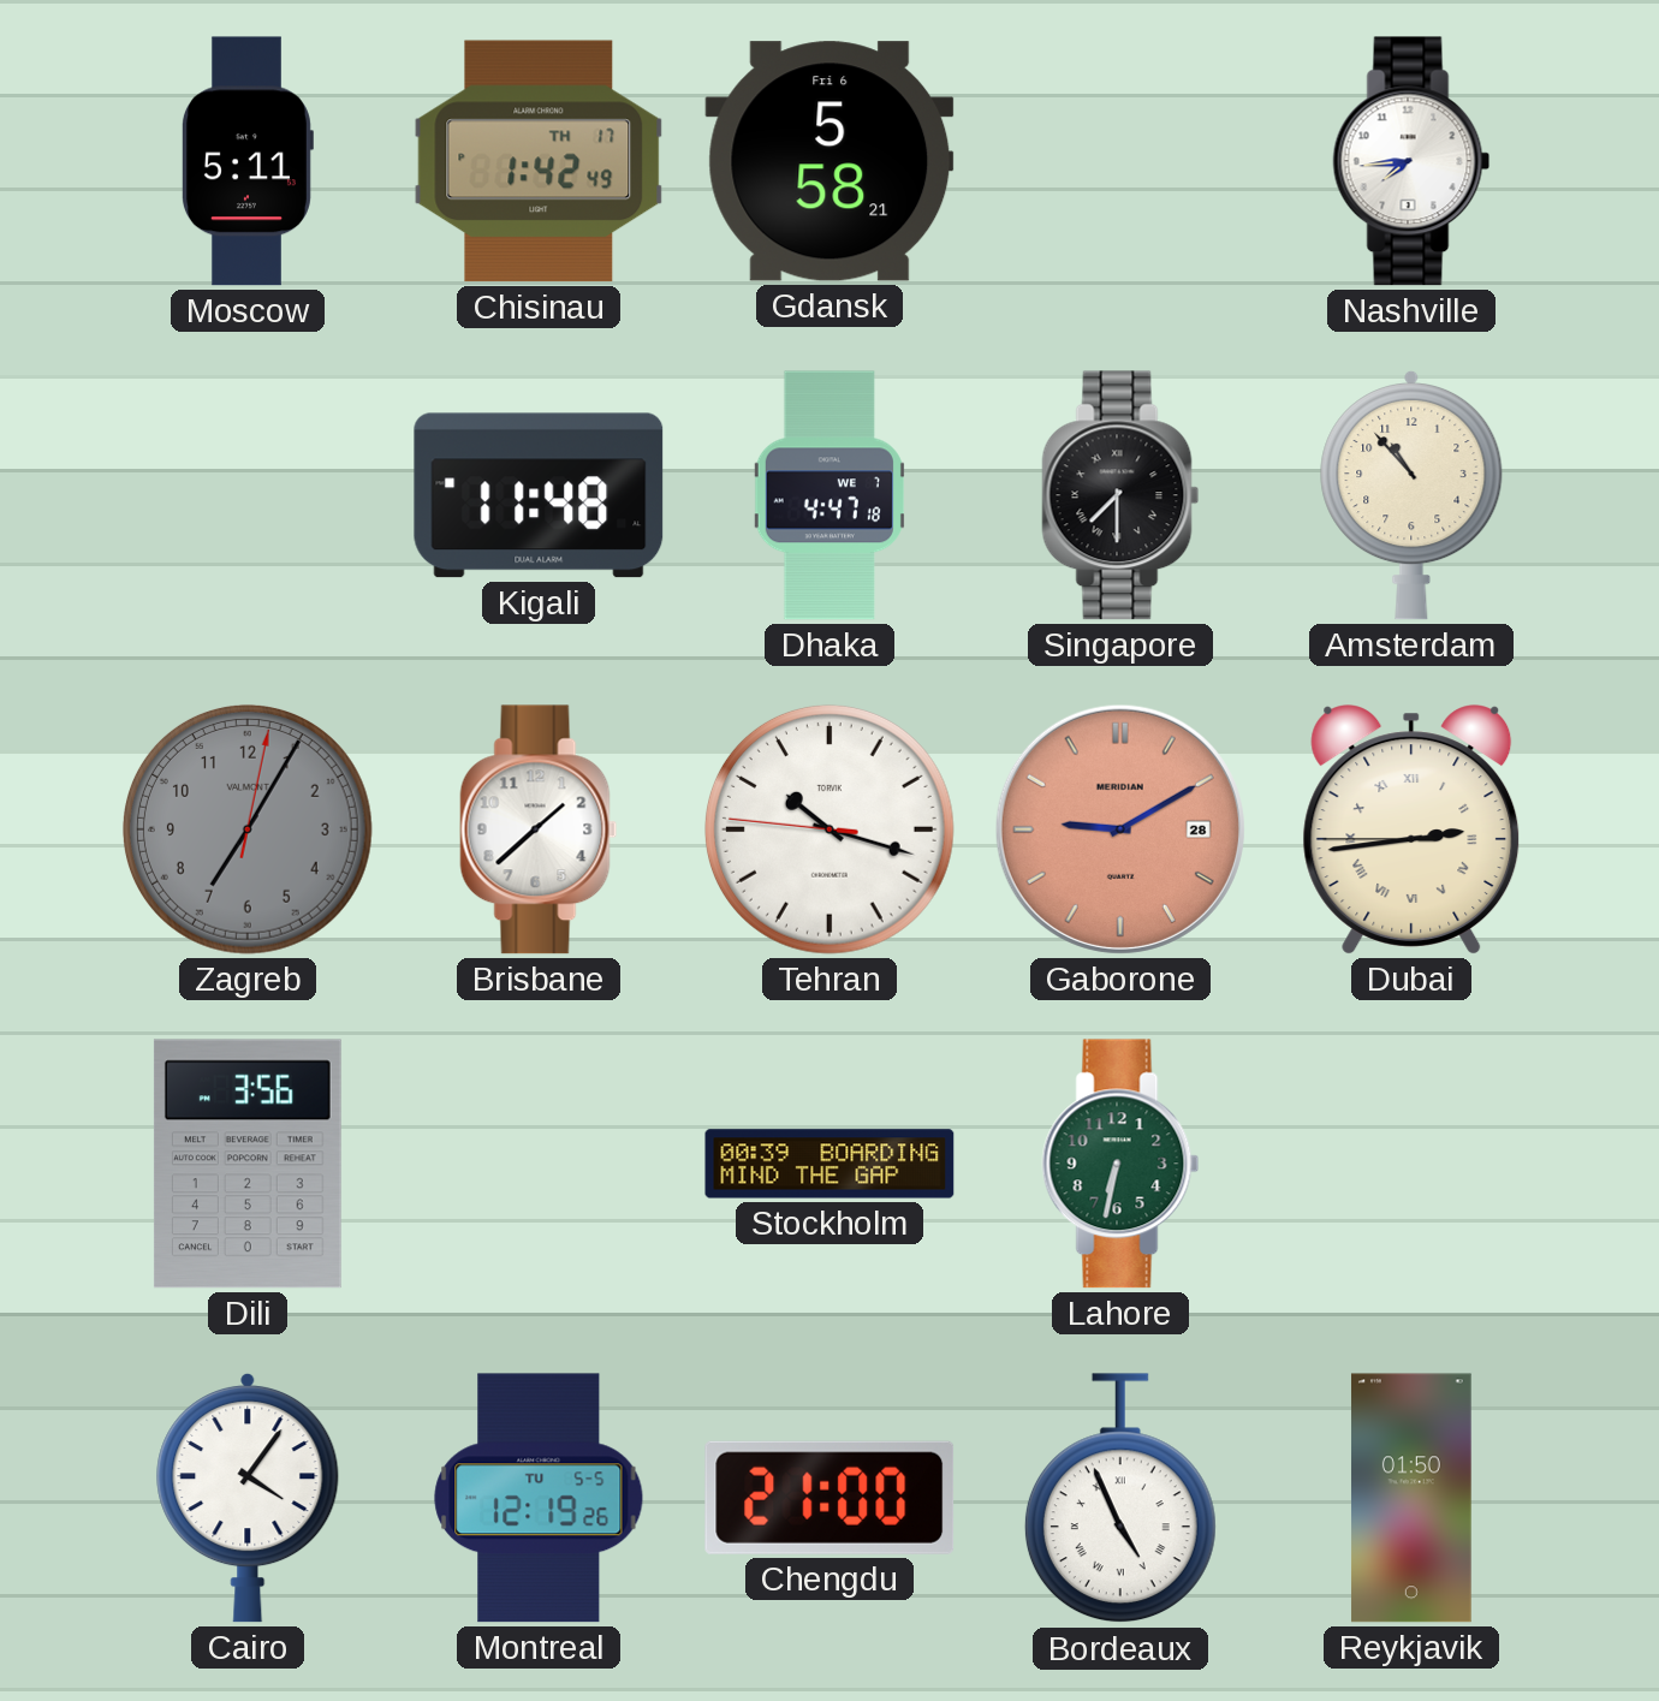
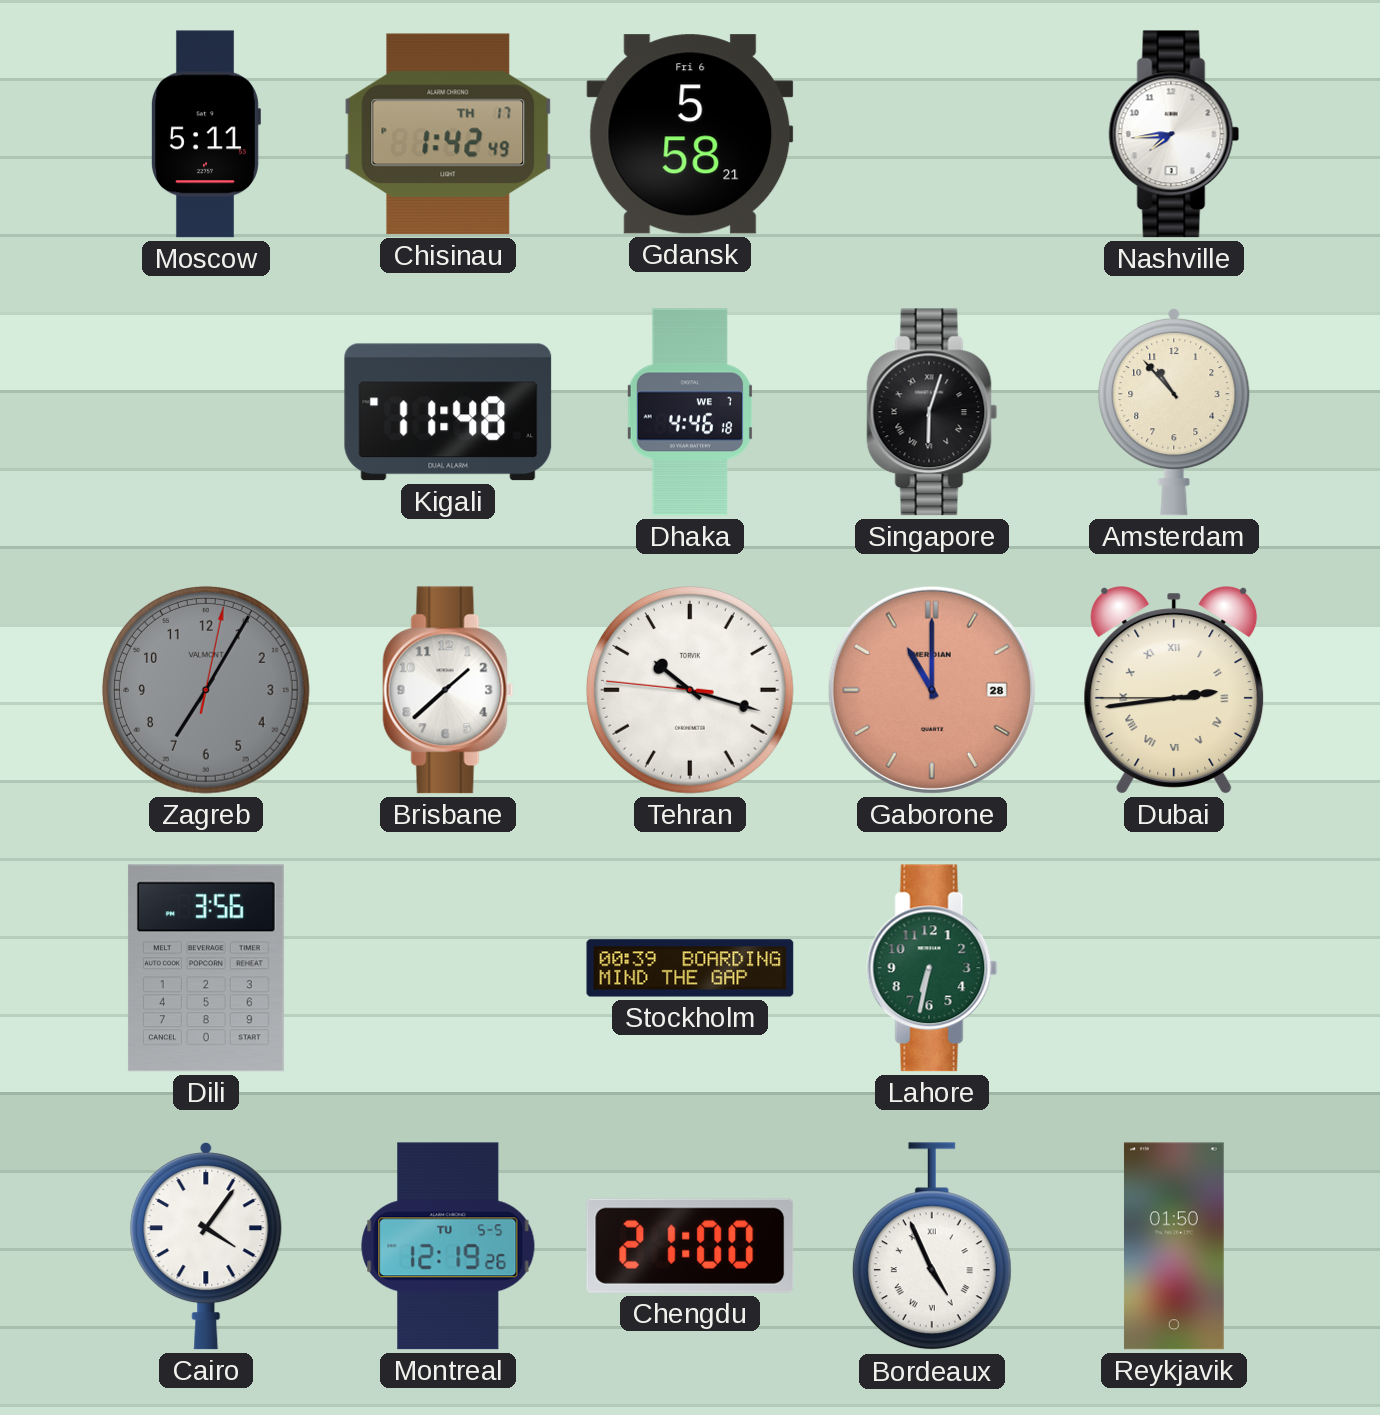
Dhaka: 4:47 -> 4:46 (690, 412)
Singapore: 7:30 -> 6:03 (932, 412)
Gaborone: 9:10 -> 11:00 (932, 690)
